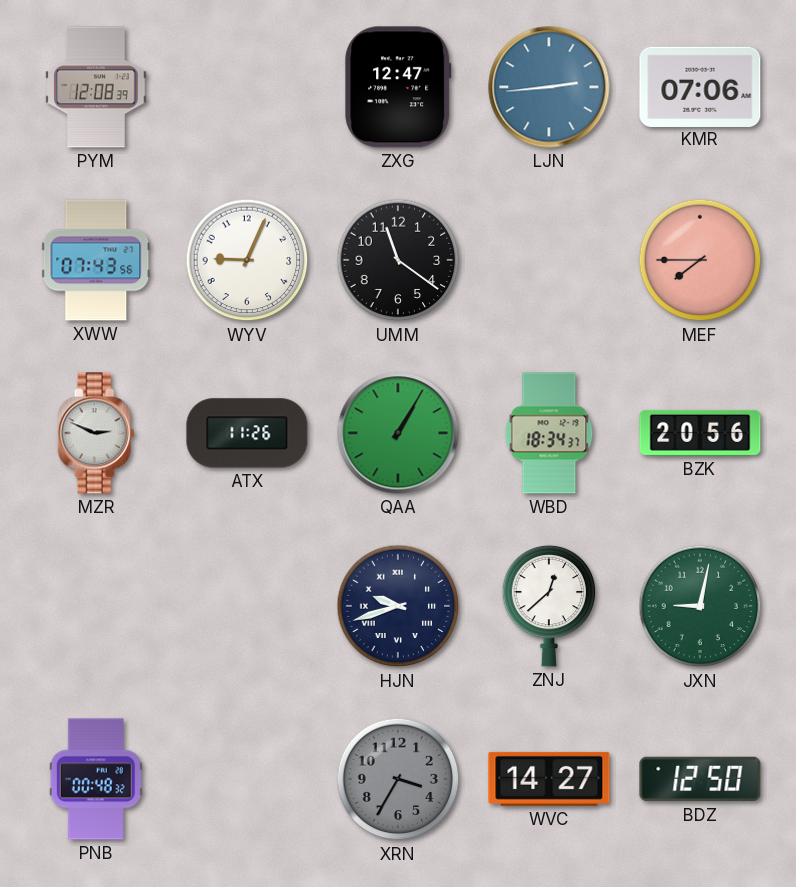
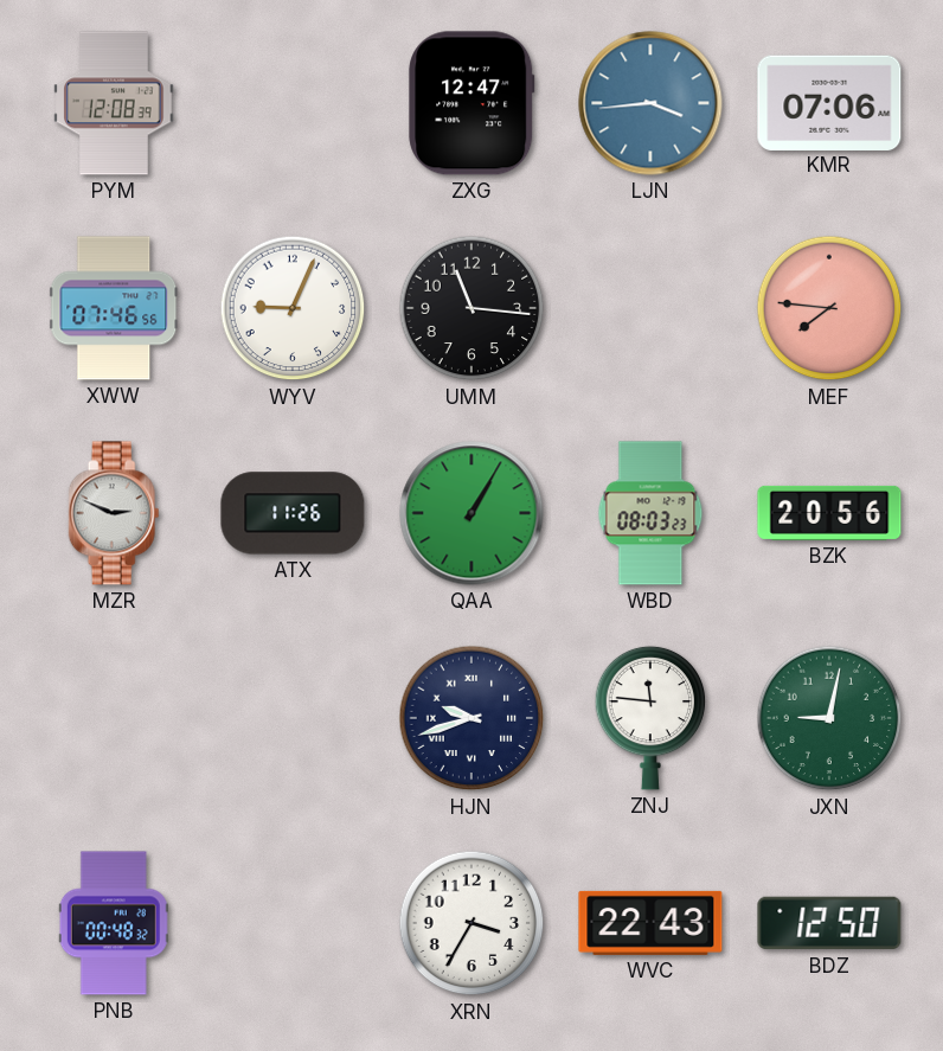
LJN: 2:44 -> 3:44 (650, 103)
XWW: 07:43 -> 07:46 (114, 308)
UMM: 11:21 -> 11:16 (471, 308)
MEF: 7:45 -> 7:46 (829, 308)
WBD: 18:34 -> 08:03 (650, 513)
ZNJ: 12:38 -> 11:46 (650, 718)
XRN dial: grey -> white (471, 923)
WVC: 14:27 -> 22:43 (650, 923)
